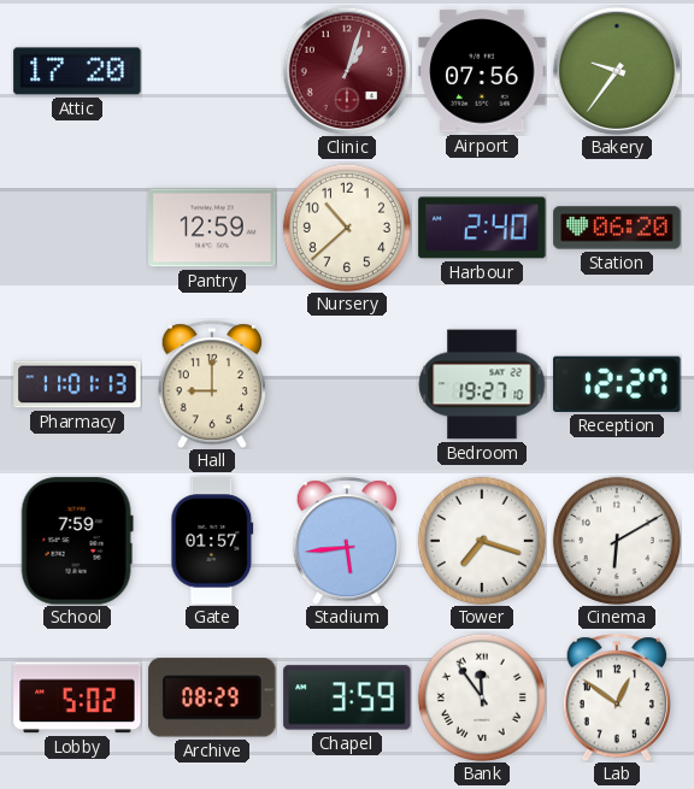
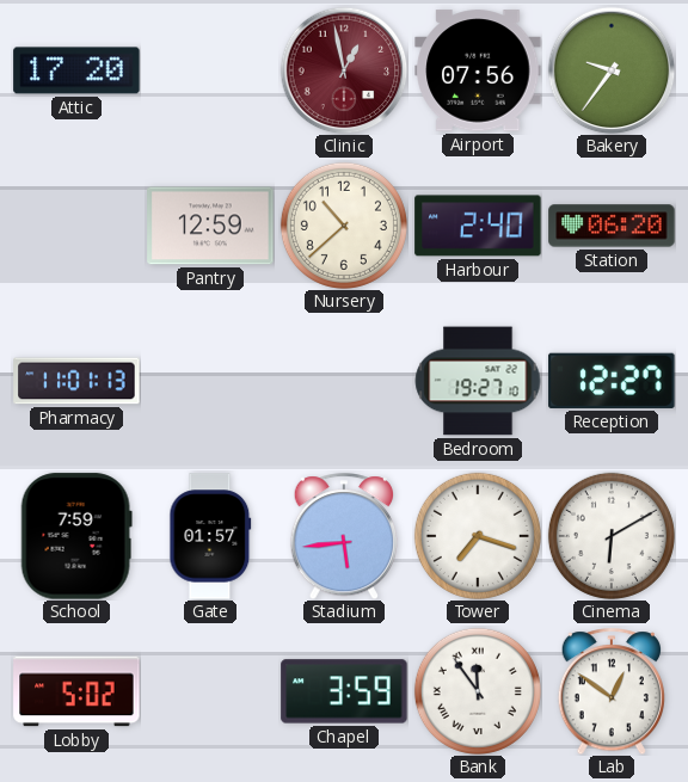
Clinic: 1:03 -> 12:58 (344, 70)
Hall: 9:00 -> none (211, 384)
Archive: 08:29 -> none (212, 697)
